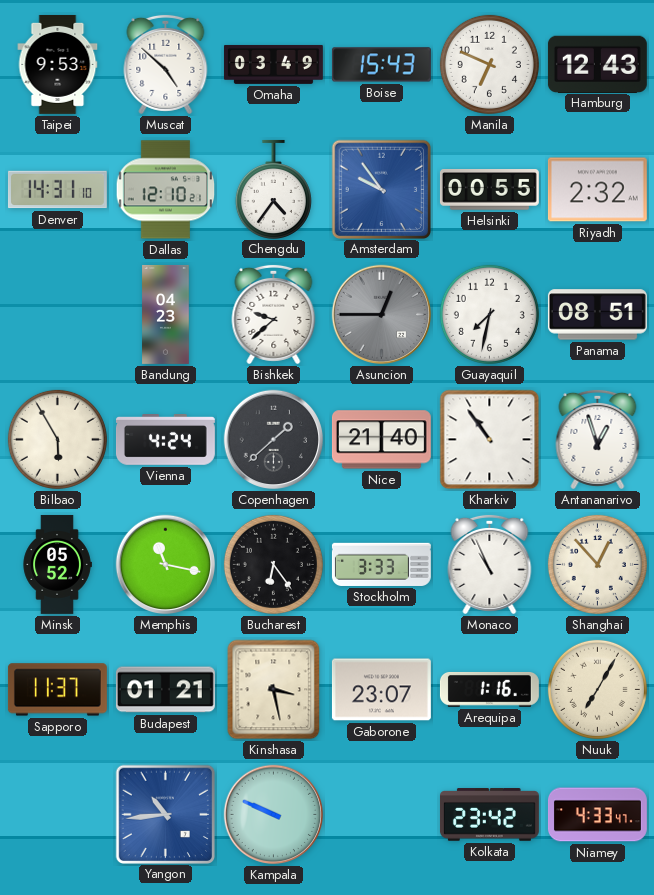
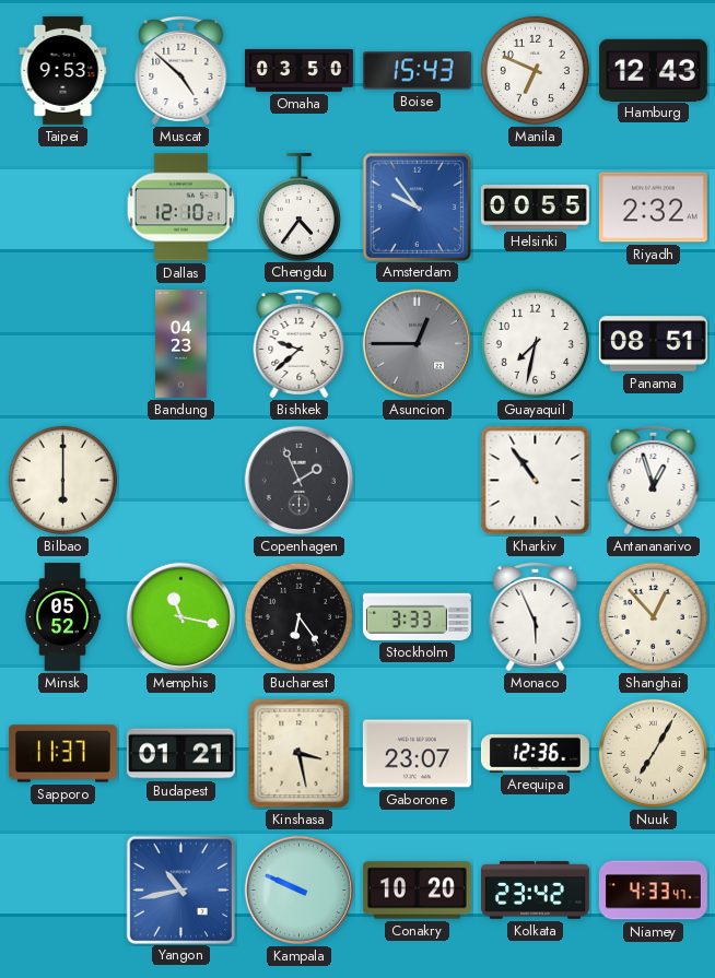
Omaha: 03:49 -> 03:50 (298, 70)
Denver: 14:31 -> none (57, 190)
Bilbao: 5:55 -> 6:00 (62, 480)
Vienna: 4:24 -> none (165, 440)
Copenhagen: 1:38 -> 1:56 (300, 481)
Nice: 21:40 -> none (381, 440)
Monaco: 10:56 -> 5:56 (536, 616)
Arequipa: 1:16 -> 12:36 (535, 753)
Yangon: 10:44 -> 10:43 (180, 889)
Conakry: none -> 10:20 (417, 891)
